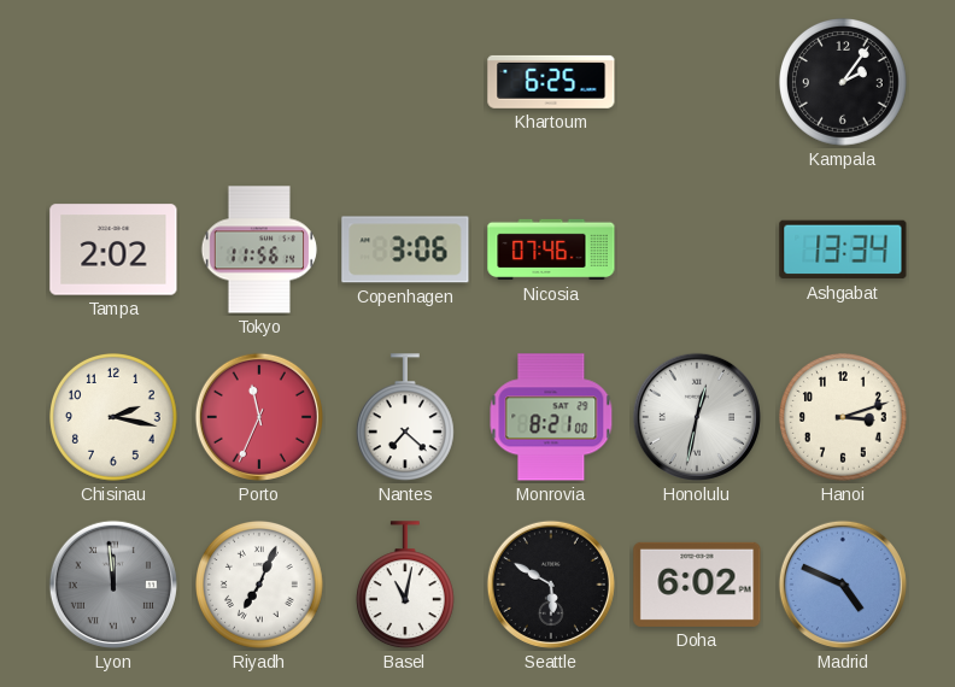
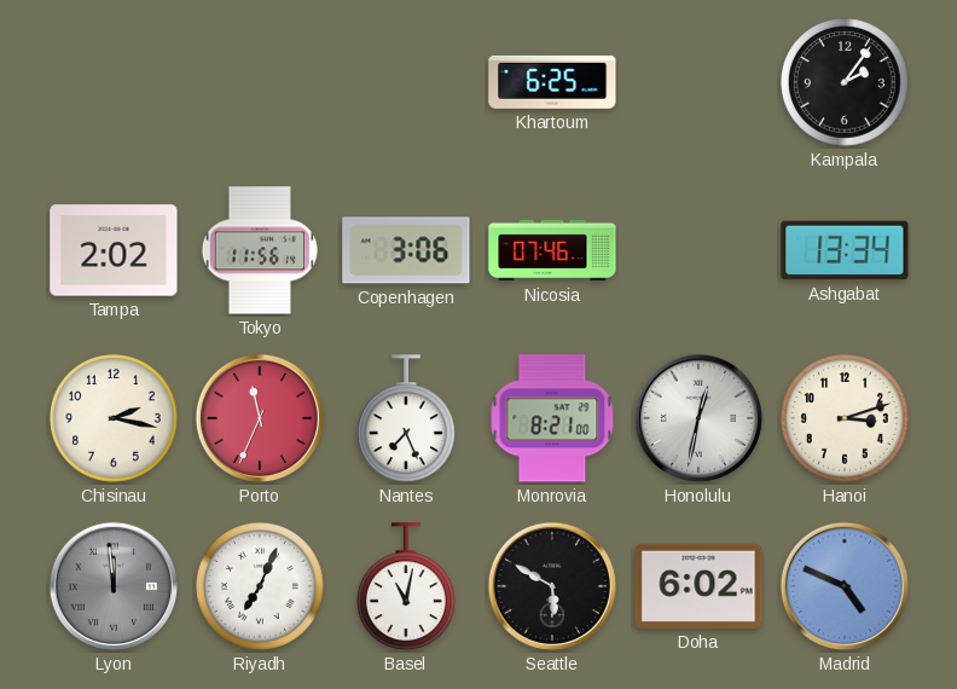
Nantes: 7:22 -> 7:26 (406, 419)
